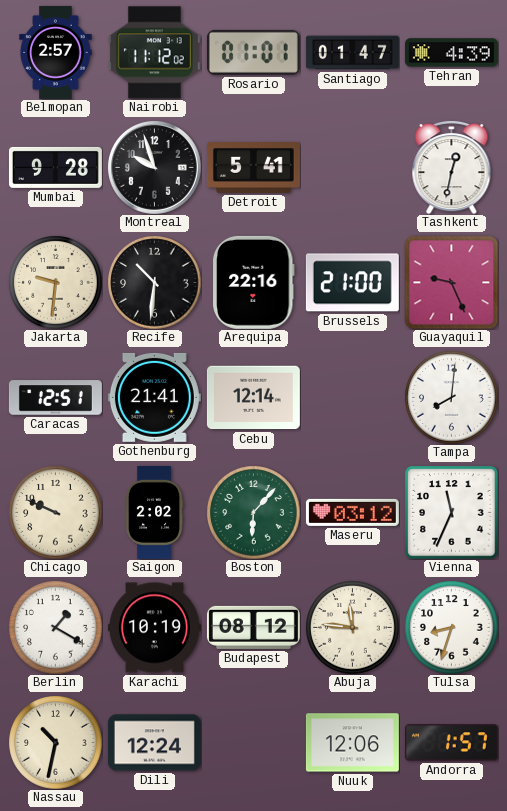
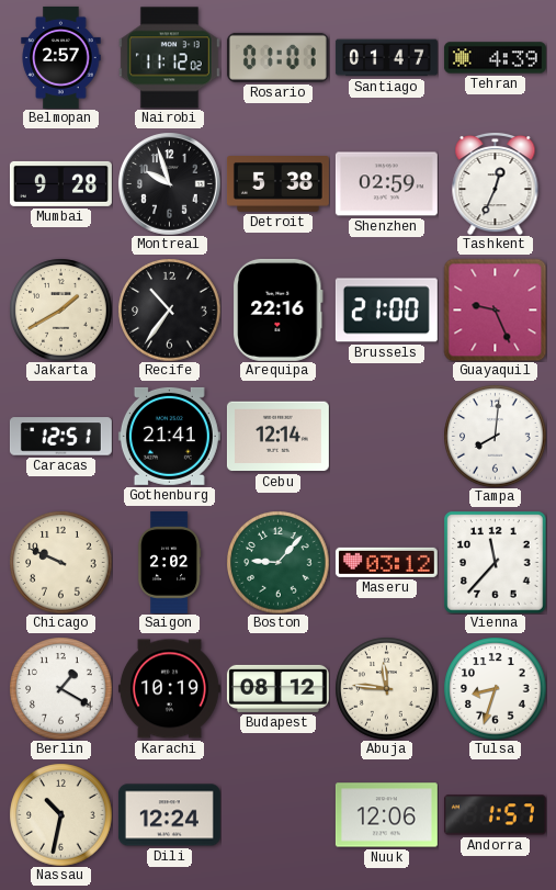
Detroit: 5:41 -> 5:38 (277, 184)
Shenzhen: none -> 02:59 (386, 184)
Tashkent: 12:32 -> 12:34 (496, 183)
Jakarta: 9:31 -> 1:40 (60, 309)
Recife: 10:31 -> 10:36 (169, 309)
Boston: 6:07 -> 9:07 (277, 562)
Vienna: 11:34 -> 11:37 (495, 562)
